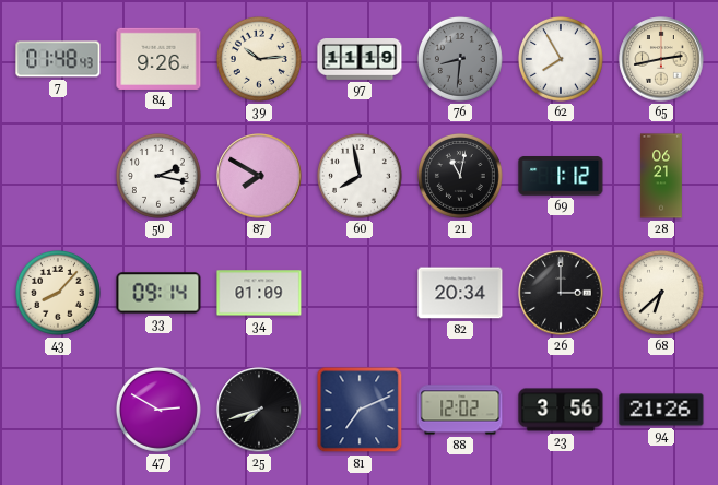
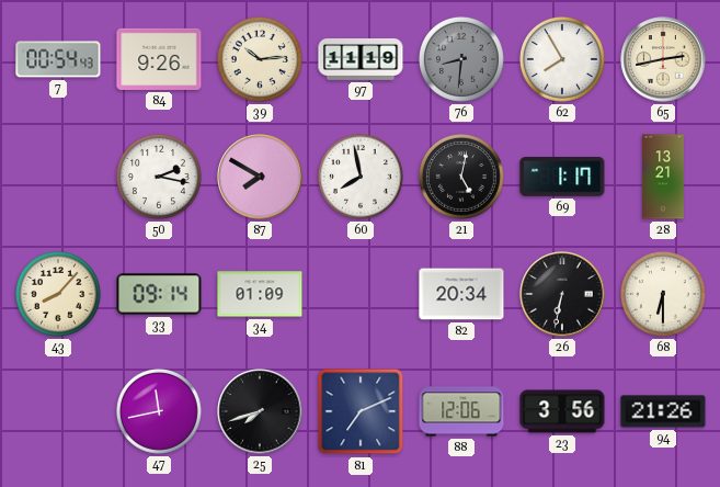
7: 01:48 -> 00:54 (58, 59)
21: 11:02 -> 5:02 (461, 177)
69: 1:12 -> 1:17 (562, 178)
28: 06:21 -> 13:21 (663, 177)
26: 3:00 -> 6:32 (562, 294)
68: 6:38 -> 6:30 (663, 294)
47: 2:50 -> 11:43 (159, 411)
88: 12:02 -> 12:06 (461, 411)
